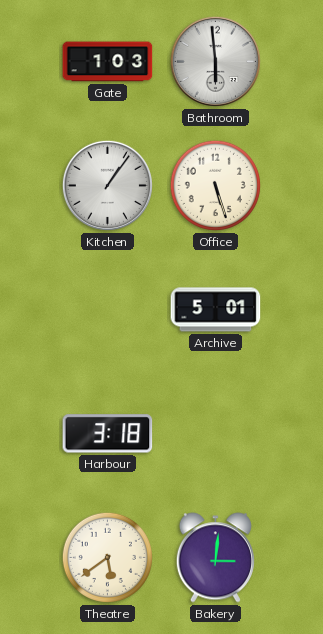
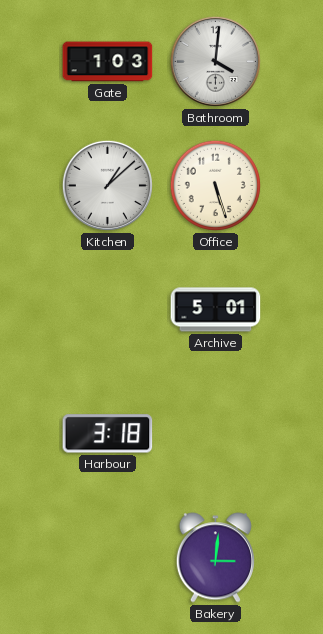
Bathroom: 5:59 -> 4:01 (215, 61)
Kitchen: 1:06 -> 1:08 (107, 185)
Theatre: 5:39 -> none (107, 557)
